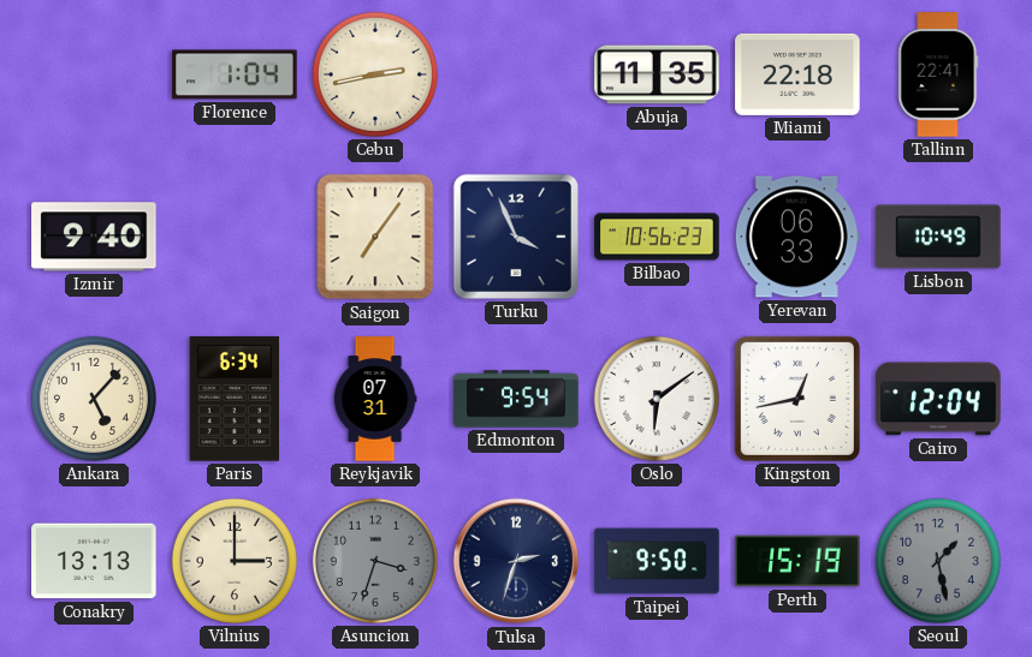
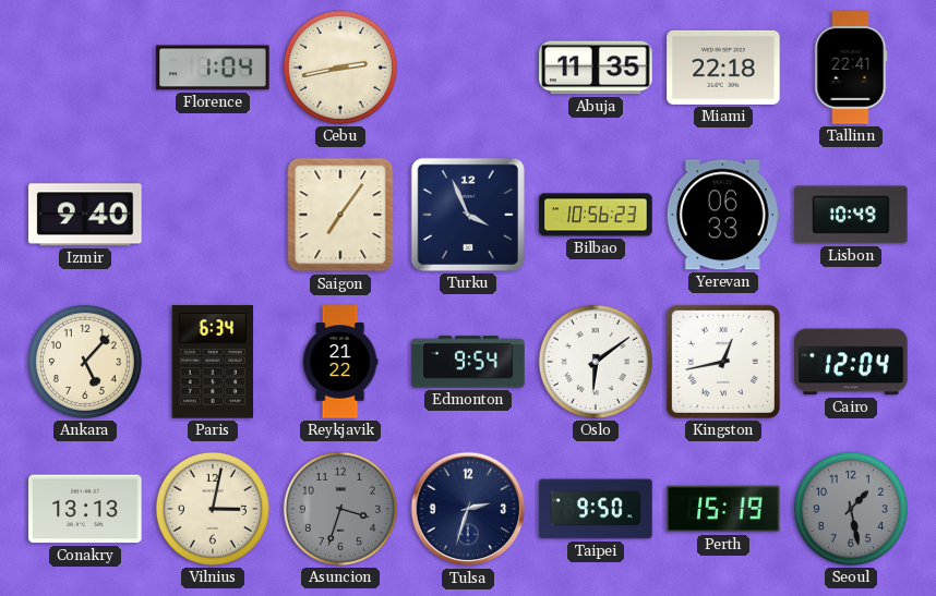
Reykjavik: 07:31 -> 21:22 (340, 362)
Vilnius: 3:00 -> 3:02 (213, 509)
